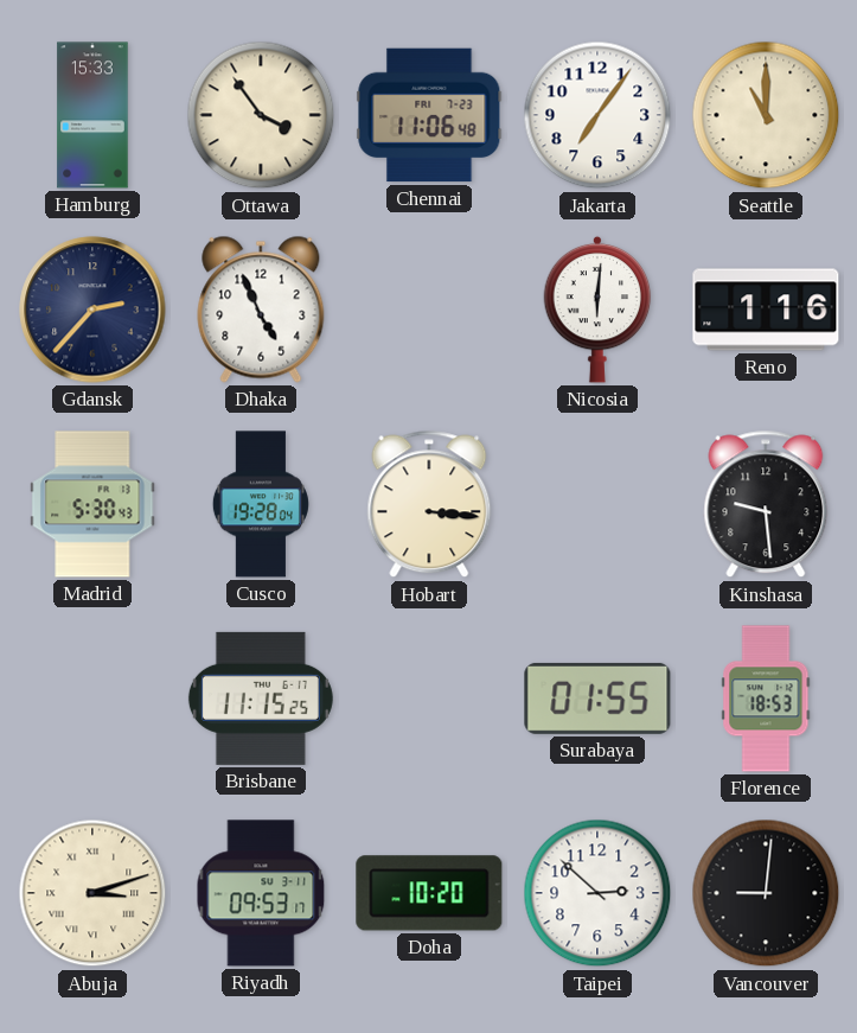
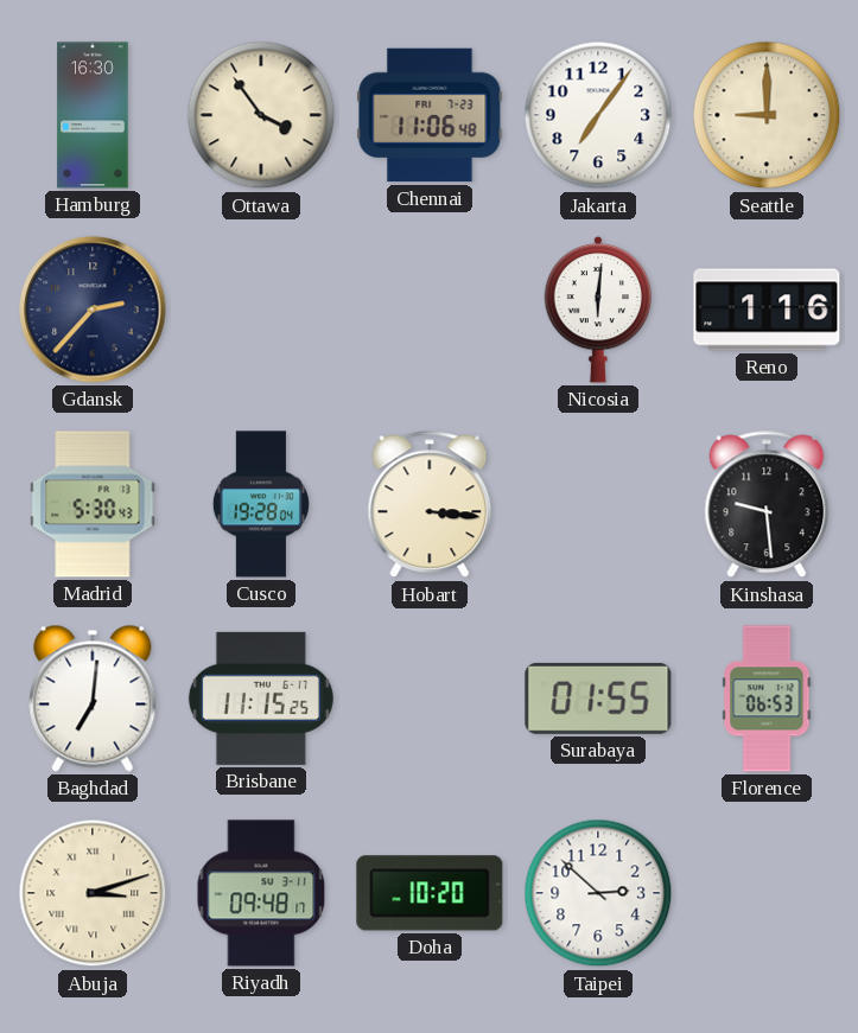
Hamburg: 15:33 -> 16:30 (93, 115)
Seattle: 11:00 -> 9:00 (767, 115)
Dhaka: 4:56 -> none (261, 310)
Baghdad: none -> 7:01 (93, 699)
Florence: 18:53 -> 06:53 (767, 699)
Riyadh: 09:53 -> 09:48 (261, 893)
Vancouver: 9:01 -> none (766, 893)
